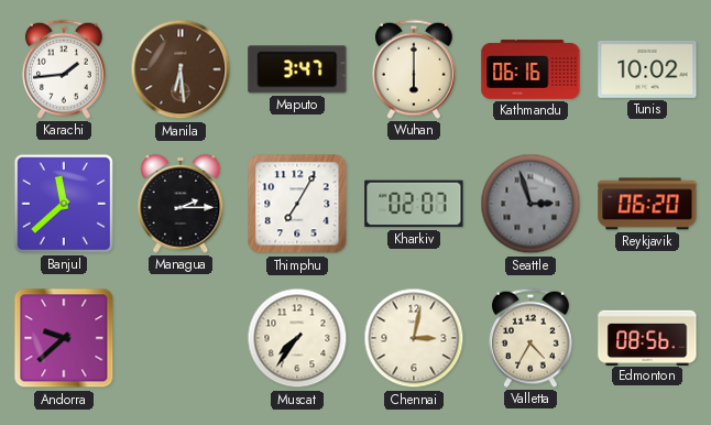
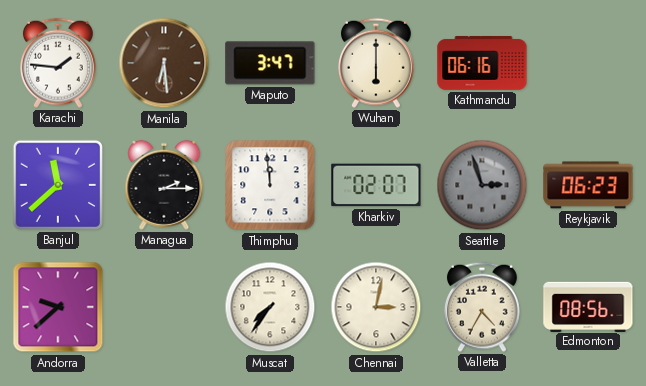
Karachi: 1:44 -> 1:46 (58, 63)
Tunis: 10:02 -> none (647, 70)
Thimphu: 7:05 -> 11:59 (270, 185)
Reykjavik: 06:20 -> 06:23 (588, 185)
